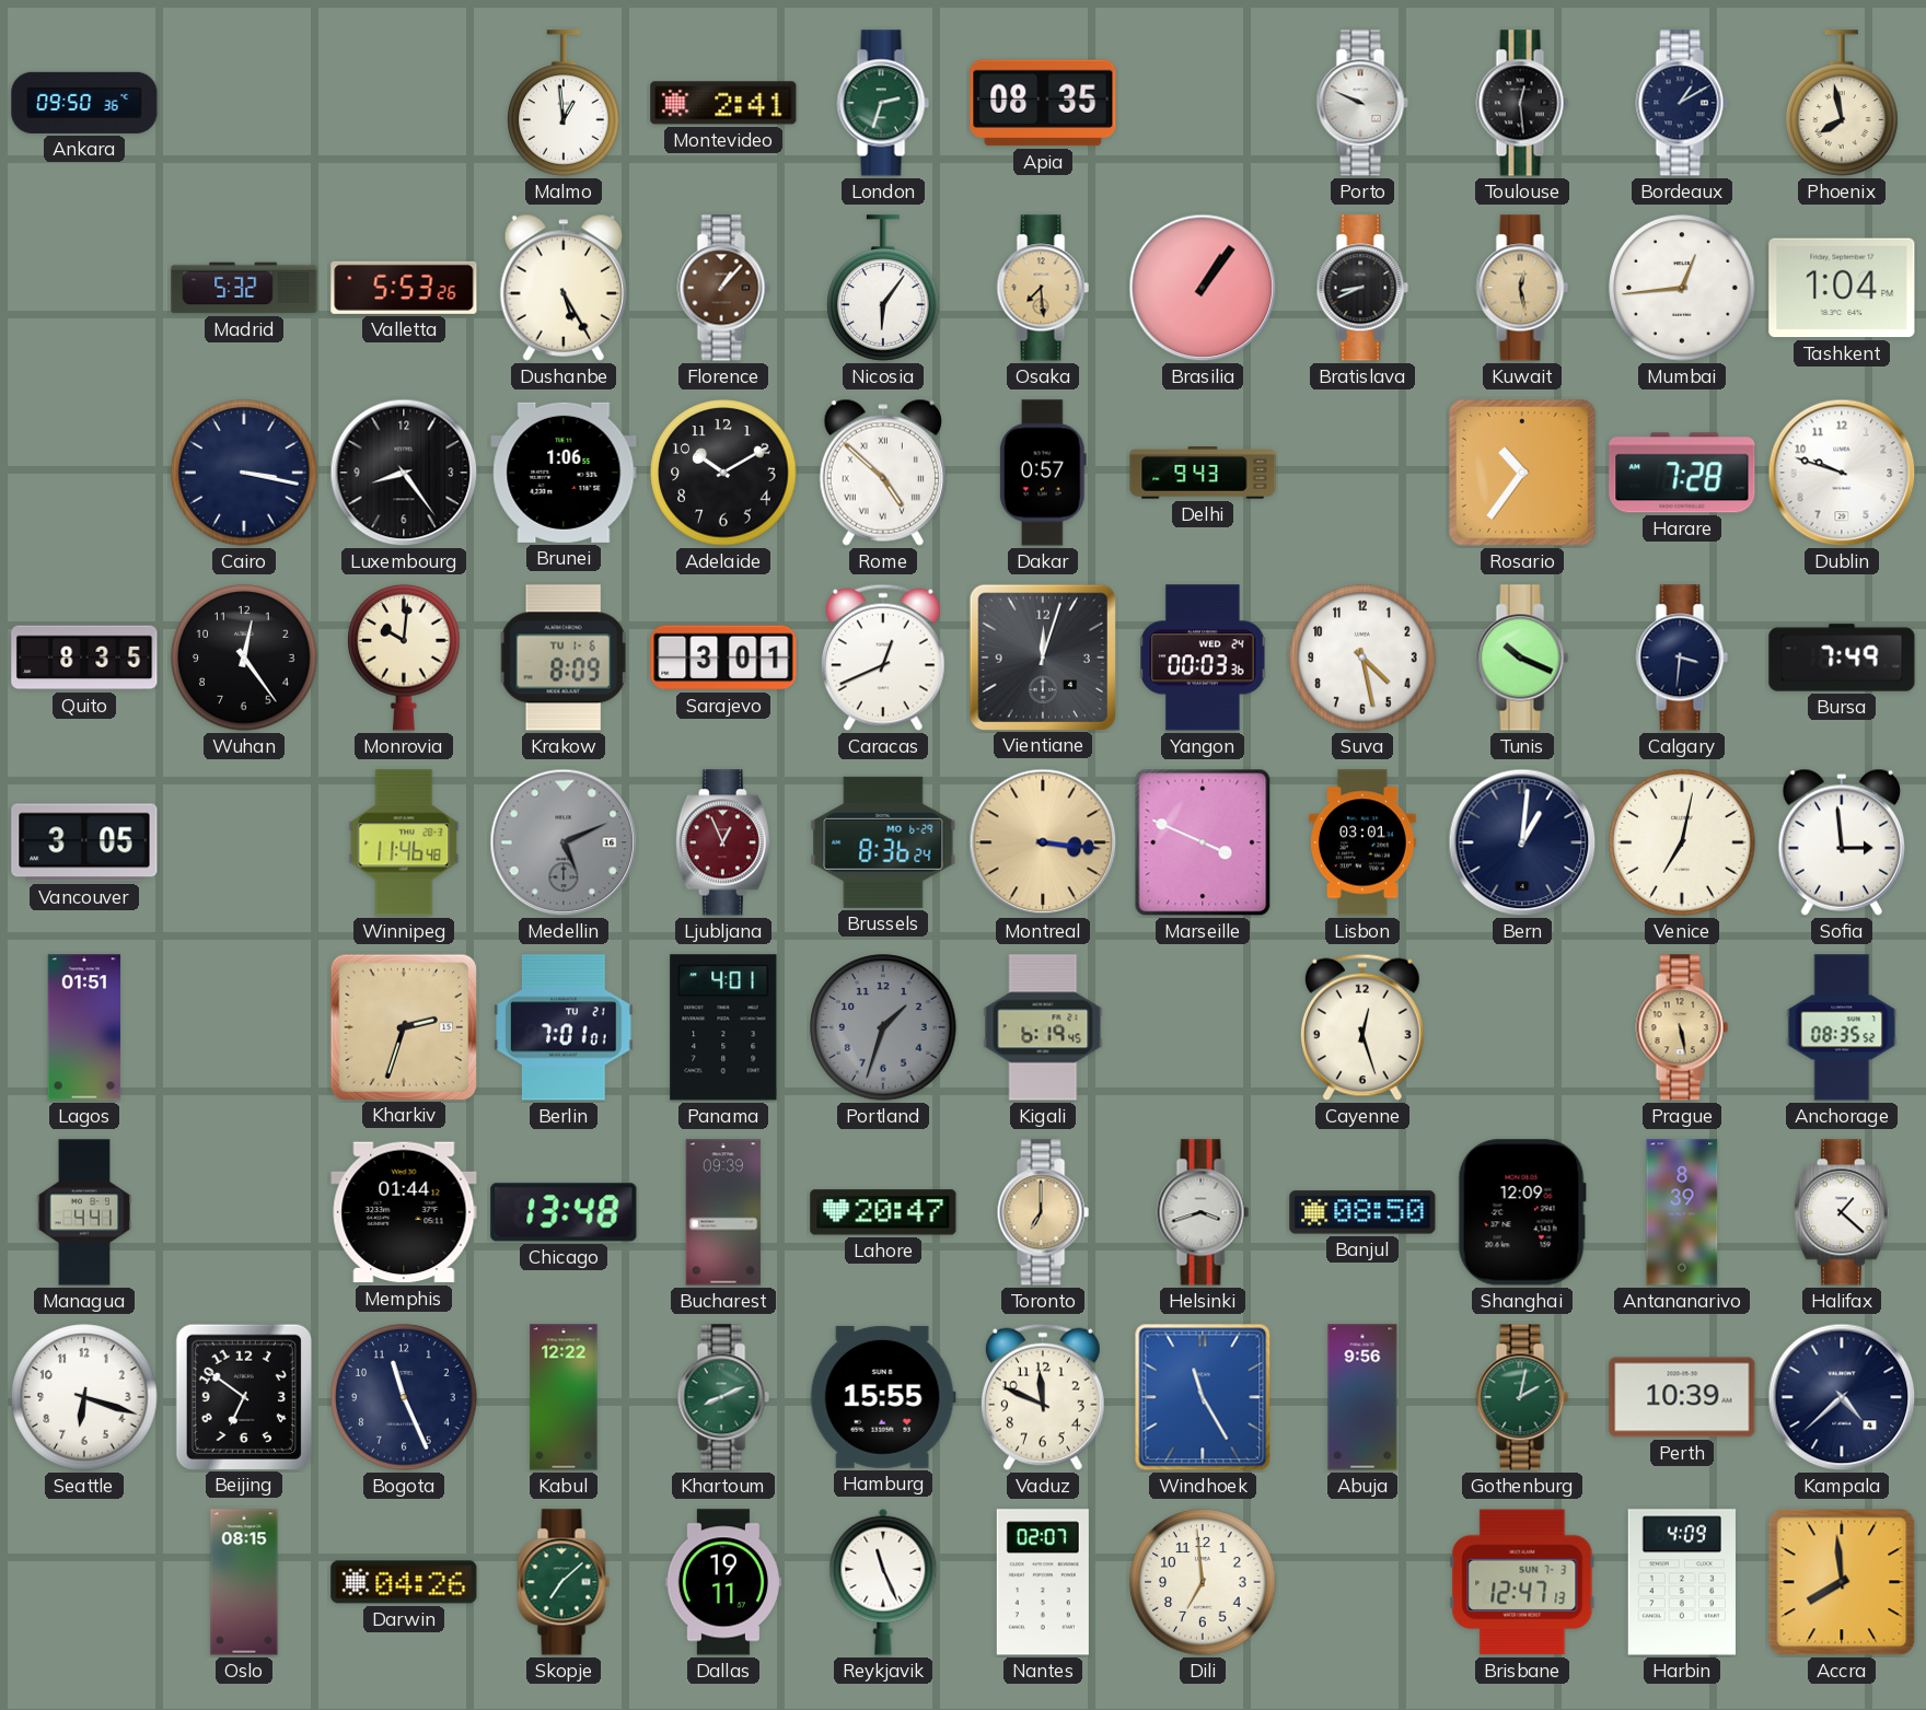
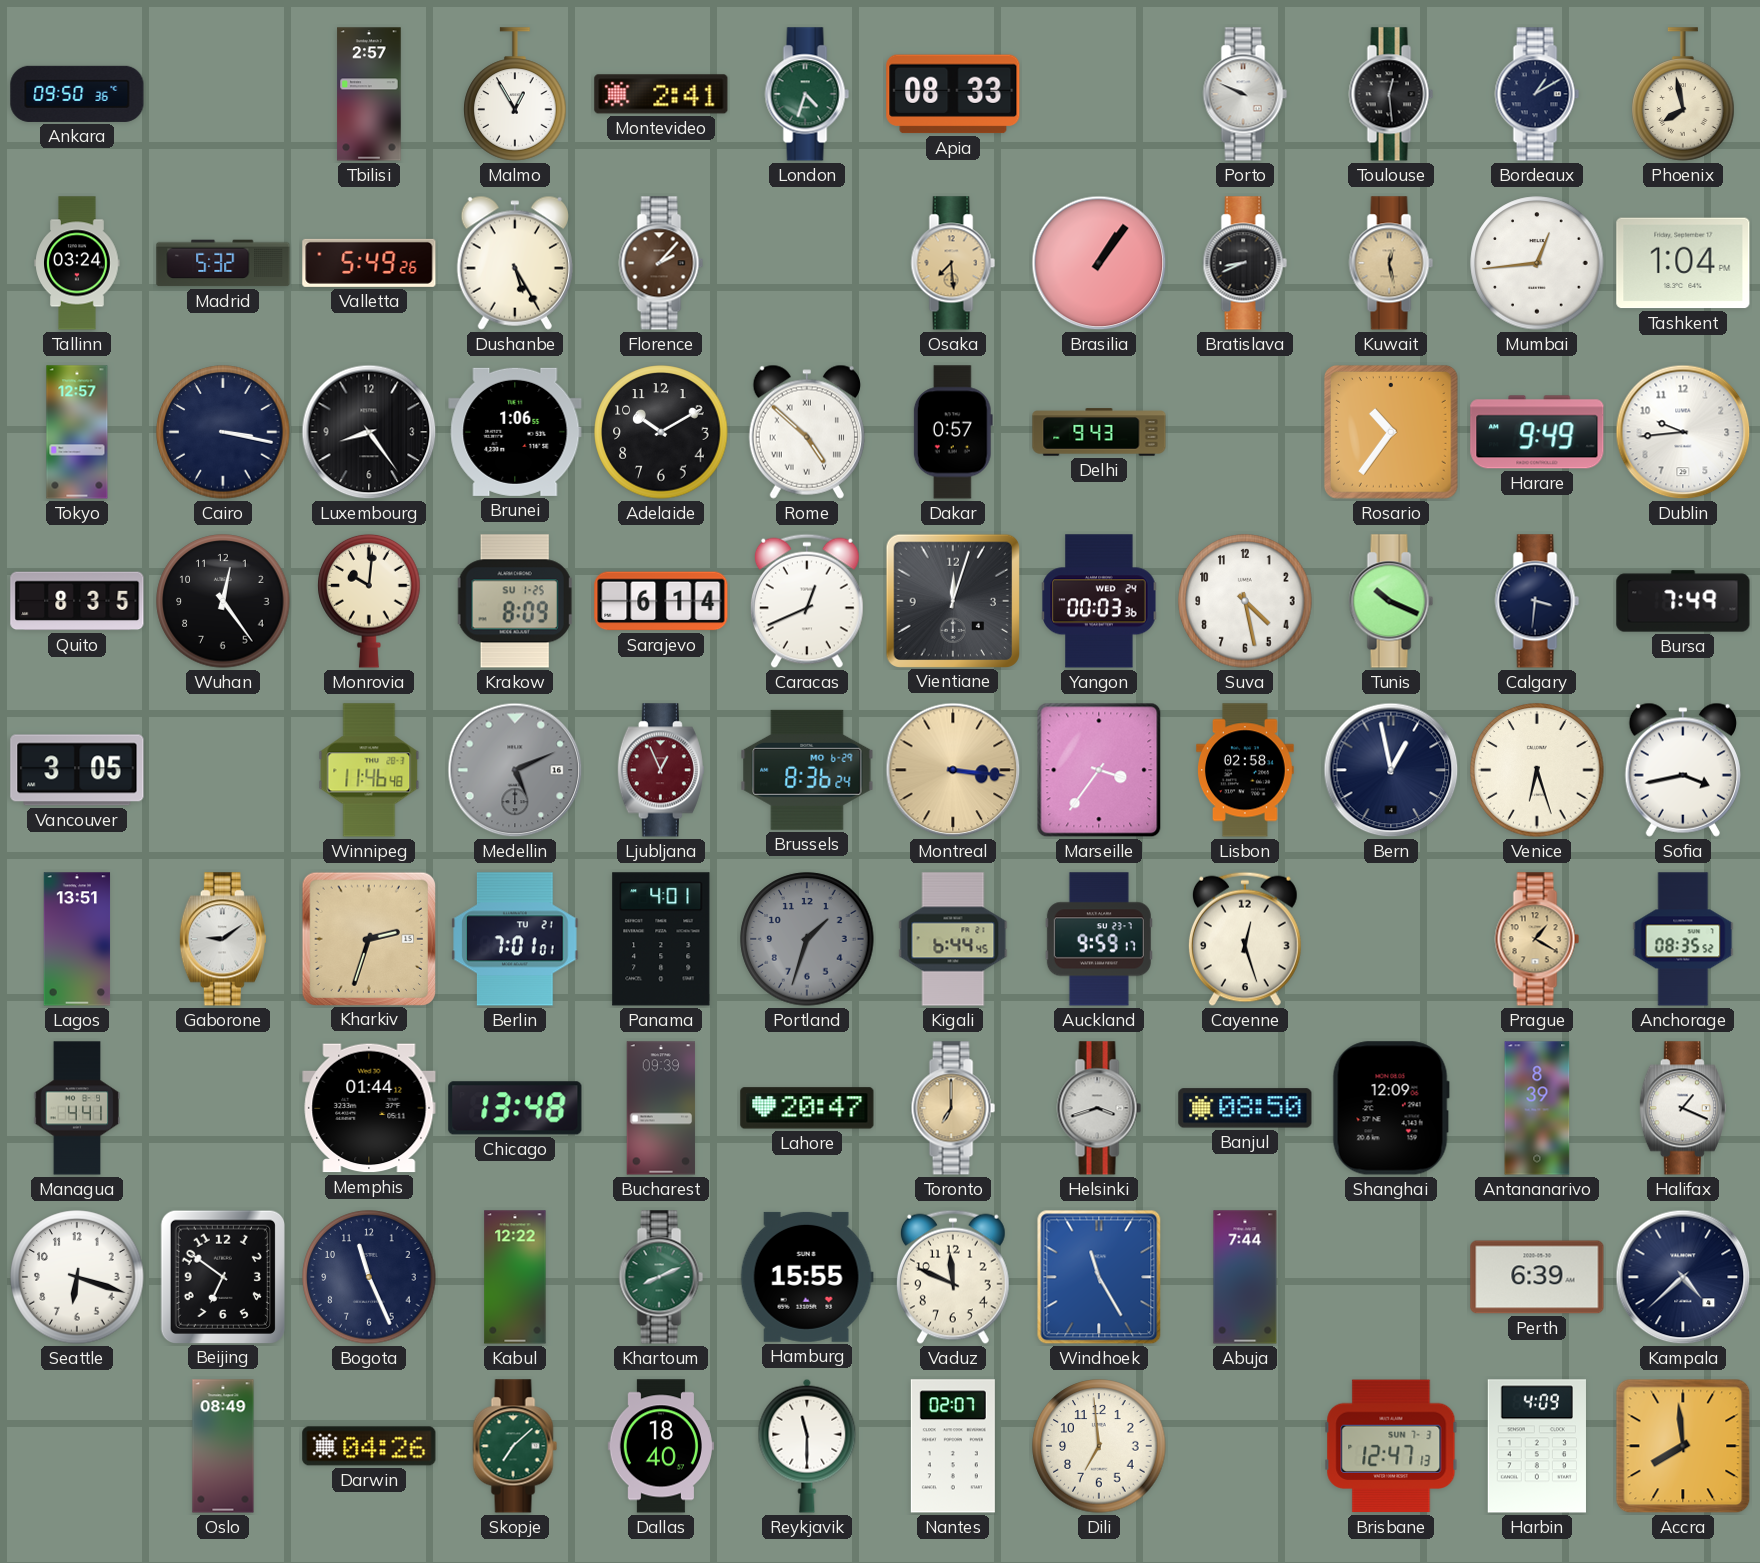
Tbilisi: none -> 2:57 (369, 94)
Malmo: 12:59 -> 12:55 (515, 94)
London: 2:33 -> 4:33 (807, 94)
Apia: 08:35 -> 08:33 (953, 94)
Tallinn: none -> 03:24 (77, 263)
Valletta: 5:53 -> 5:49 (369, 263)
Florence: 1:07 -> 2:07 (661, 263)
Nicosia: 6:06 -> none (883, 288)
Tokyo: none -> 12:57 (77, 432)
Harare: 7:28 -> 9:49 (1537, 432)
Dublin: 9:48 -> 9:44 (1683, 432)
Krakow date: TU 1-6 -> SU 1-25 (515, 601)
Sarajevo: 3:01 -> 6:14 (661, 601)
Marseille: 3:49 -> 3:36 (1099, 770)
Lisbon: 03:01 -> 02:58 (1246, 770)
Bern: 1:01 -> 12:58 (1391, 770)
Venice: 7:02 -> 6:27 (1537, 770)
Sofia: 2:59 -> 3:43 (1683, 770)
Lagos: 01:51 -> 13:51 (77, 939)
Gaborone: none -> 9:09 (223, 939)
Kigali: 6:19 -> 6:44 (953, 939)
Auckland: none -> 9:59 (1099, 939)
Prague: 5:28 -> 1:20 (1537, 939)
Halifax: 1:22 -> 1:19 (1683, 1108)
Abuja: 9:56 -> 7:44 (1245, 1277)
Gothenburg: 2:02 -> none (1522, 1397)
Perth: 10:39 -> 6:39 (1537, 1277)
Oslo: 08:15 -> 08:49 (223, 1446)
Dallas: 19:11 -> 18:40 (661, 1446)
Reykjavik: 11:26 -> 11:30 (807, 1446)
